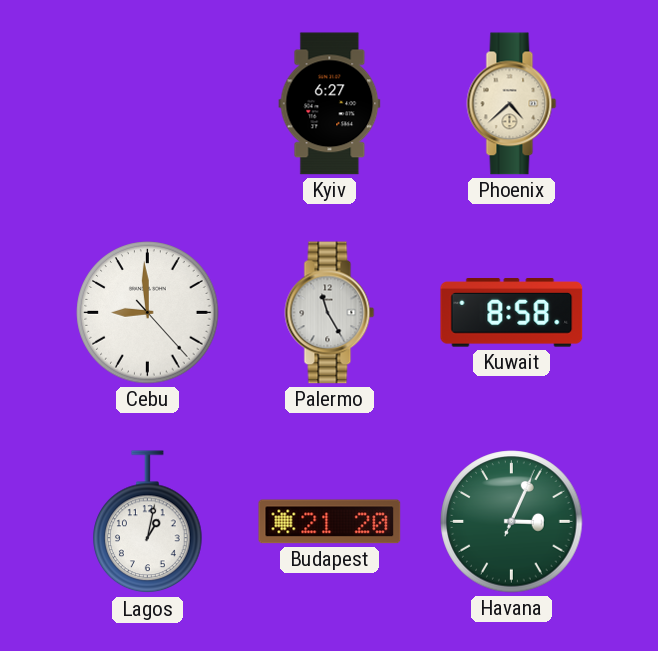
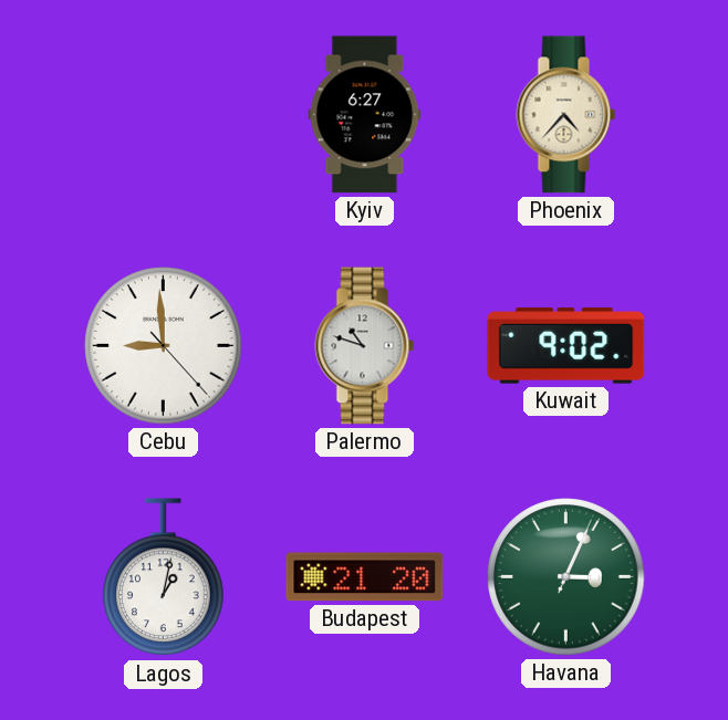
Phoenix: 4:38 -> 4:37 (566, 115)
Palermo: 11:25 -> 10:48 (365, 346)
Kuwait: 8:58 -> 9:02 (566, 346)
